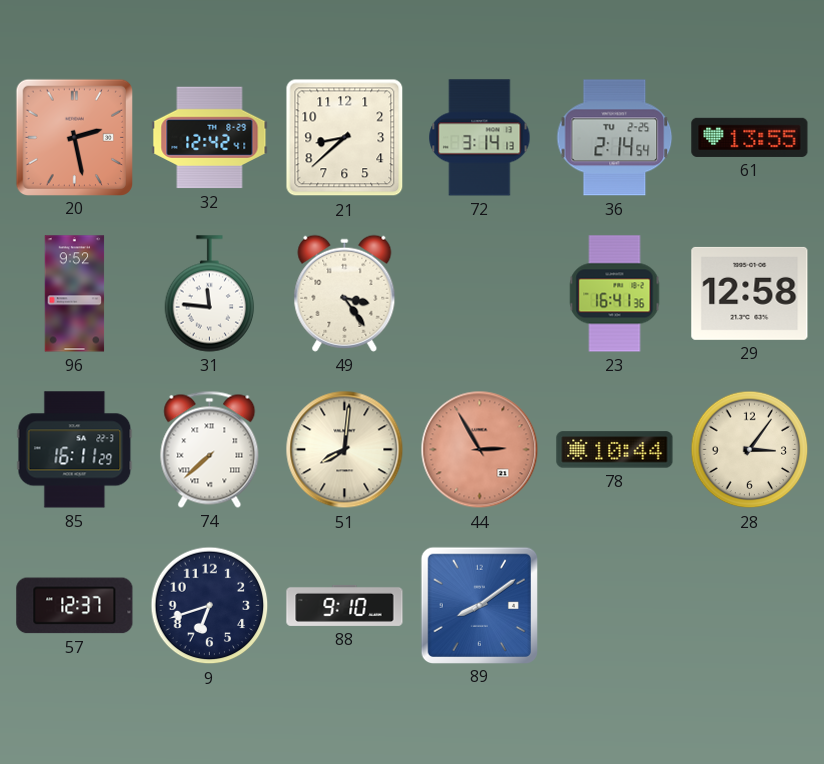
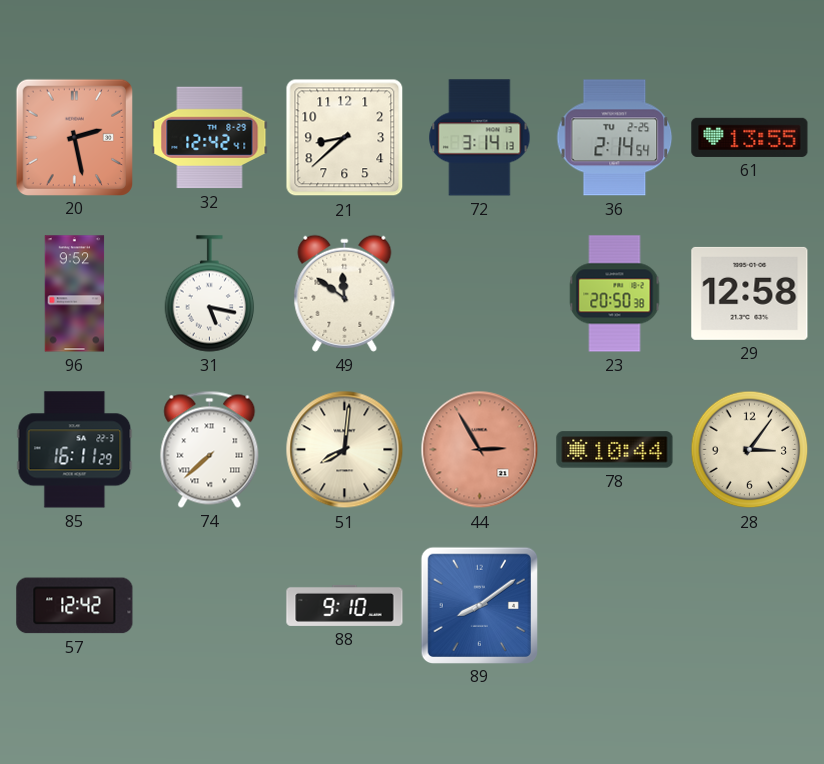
31: 11:46 -> 5:17 (210, 294)
49: 3:24 -> 11:51 (345, 293)
23: 16:41 -> 20:50 (615, 294)
57: 12:37 -> 12:42 (75, 606)
9: 6:42 -> none (210, 606)
